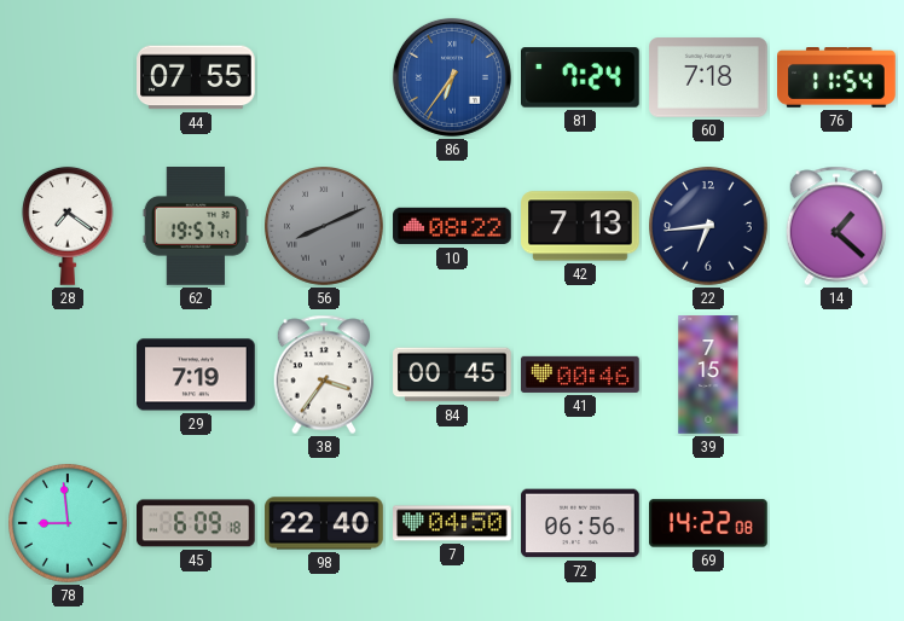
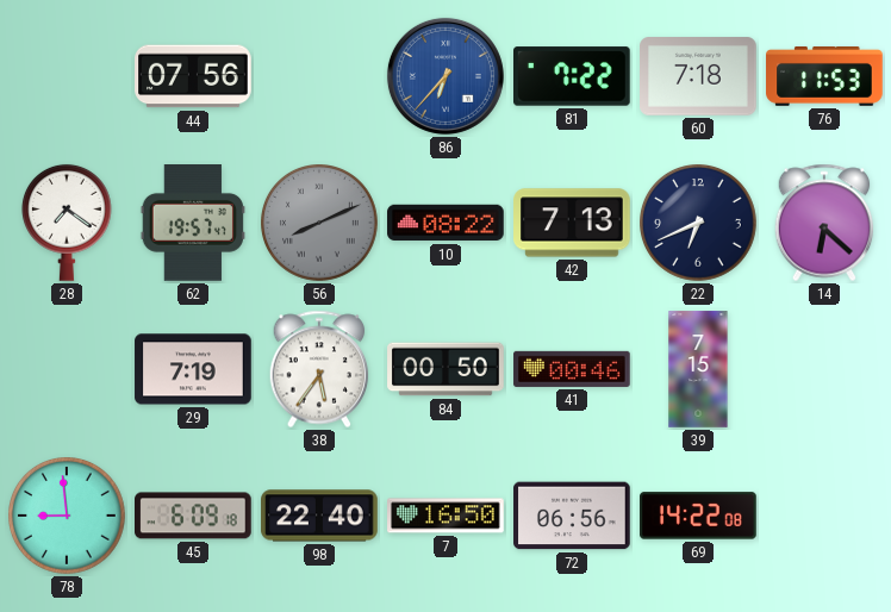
44: 07:55 -> 07:56 (193, 76)
86: 6:36 -> 6:37 (445, 76)
81: 7:24 -> 7:22 (573, 76)
76: 11:54 -> 11:53 (824, 77)
22: 6:44 -> 6:41 (699, 224)
14: 1:22 -> 6:22 (824, 223)
38: 3:36 -> 5:36 (319, 369)
84: 00:45 -> 00:50 (445, 369)
7: 04:50 -> 16:50 (445, 516)
